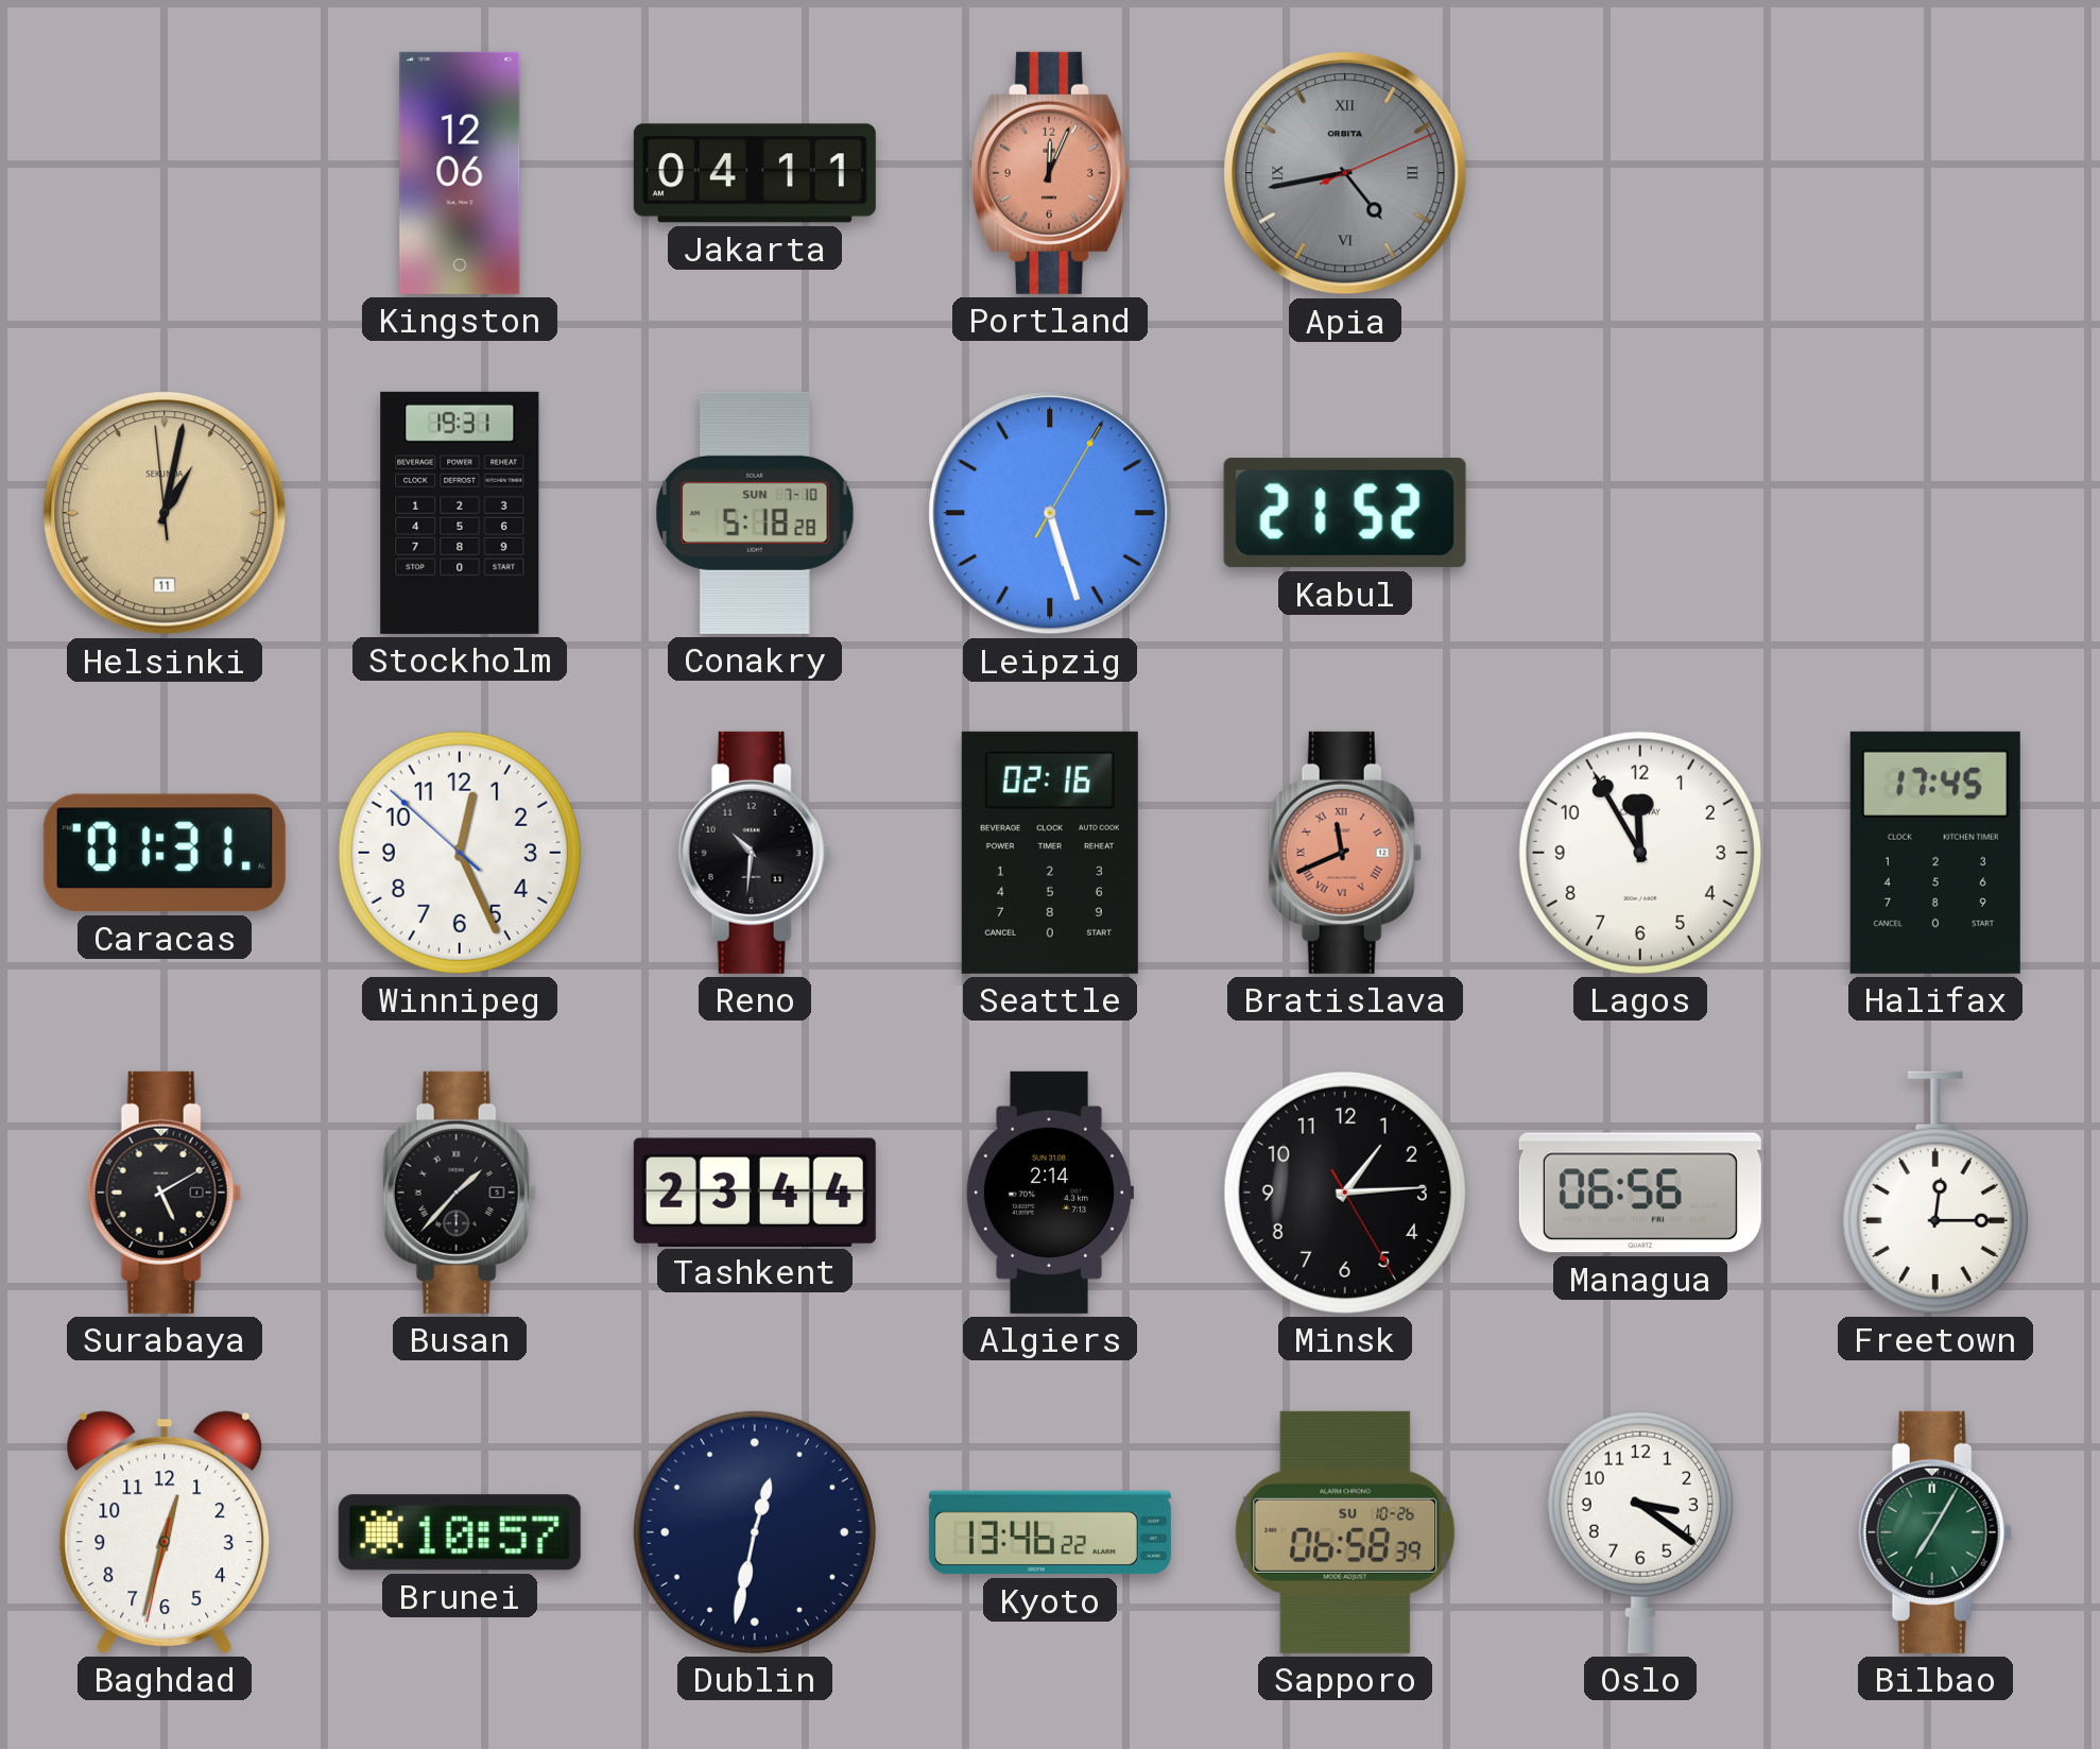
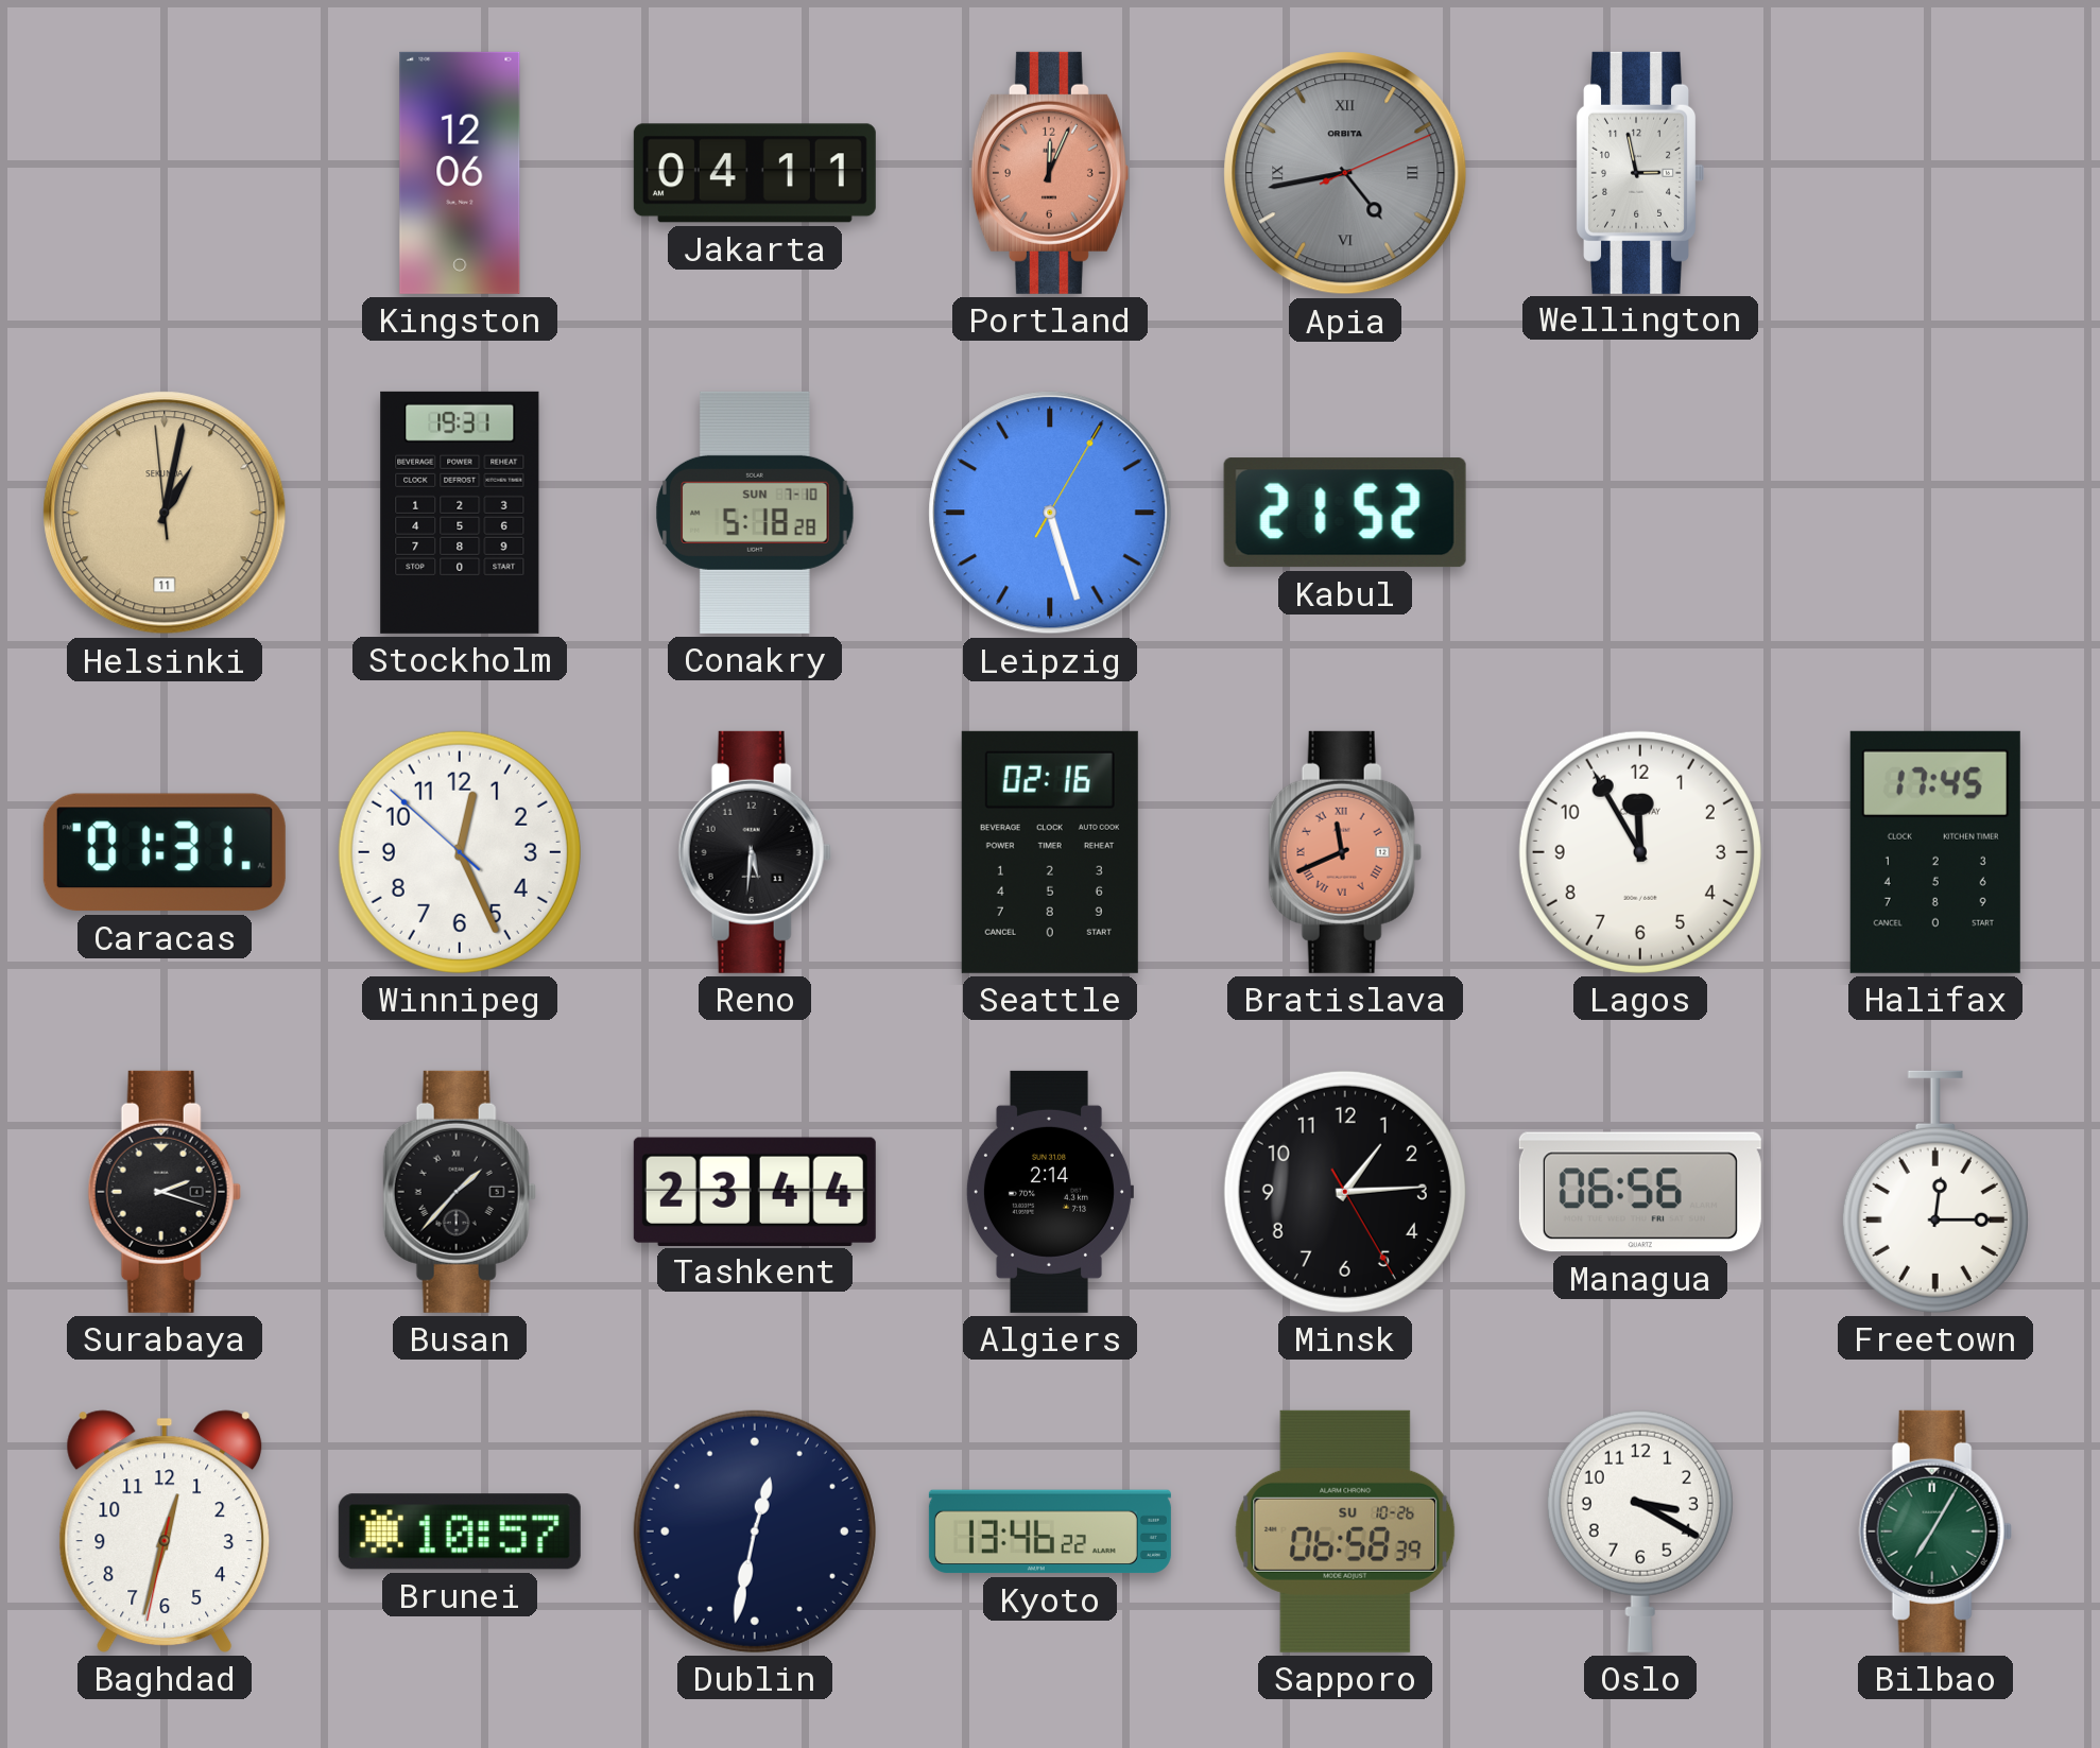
Wellington: none -> 2:58 (1640, 173)
Reno: 10:31 -> 5:31 (755, 852)
Surabaya: 5:10 -> 2:18 (165, 1192)
Oslo: 3:21 -> 3:20 (1640, 1531)
